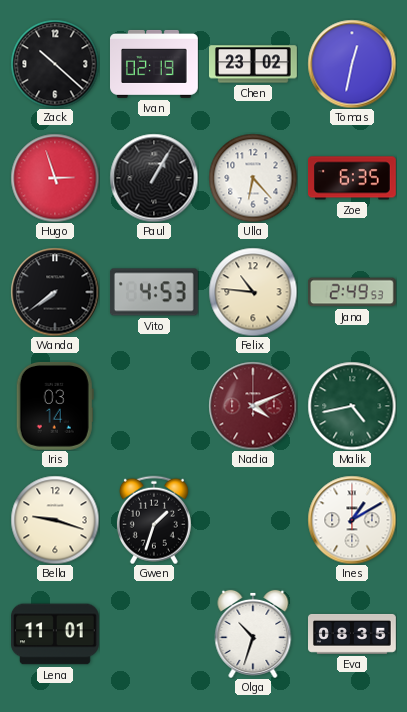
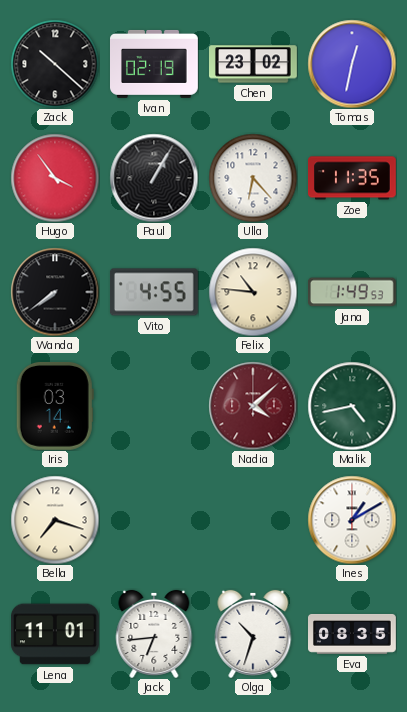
Hugo: 2:57 -> 3:54 (55, 178)
Zoe: 6:35 -> 11:35 (353, 178)
Vito: 4:53 -> 4:55 (154, 292)
Jana: 2:49 -> 1:49 (352, 292)
Nadia: 4:11 -> 4:08 (253, 406)
Bella: 9:18 -> 7:18 (55, 520)
Gwen: 1:33 -> none (154, 520)
Jack: none -> 6:44 (154, 634)
